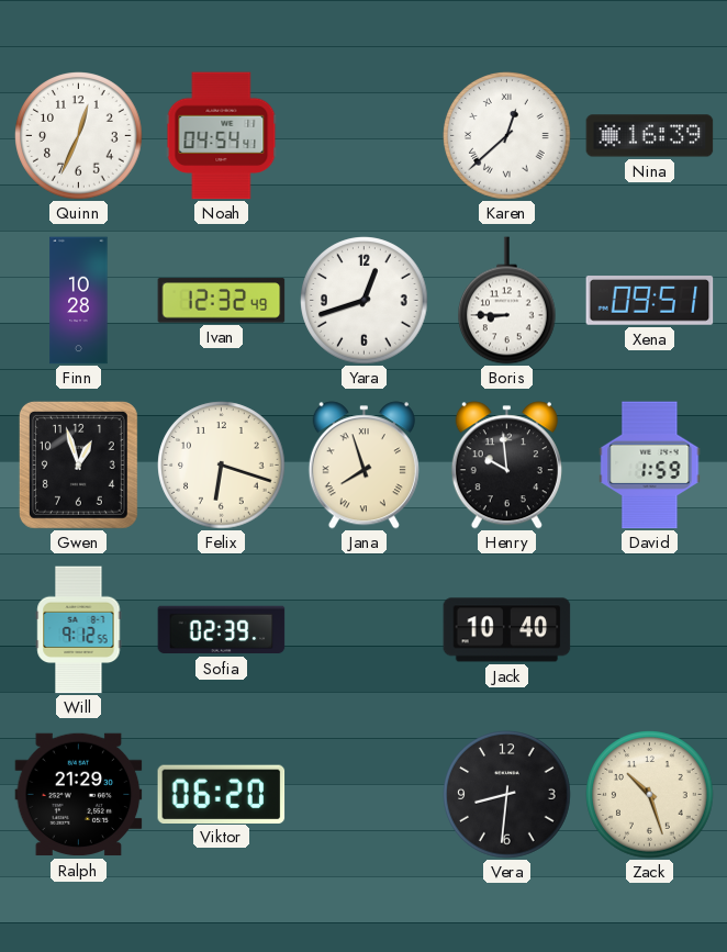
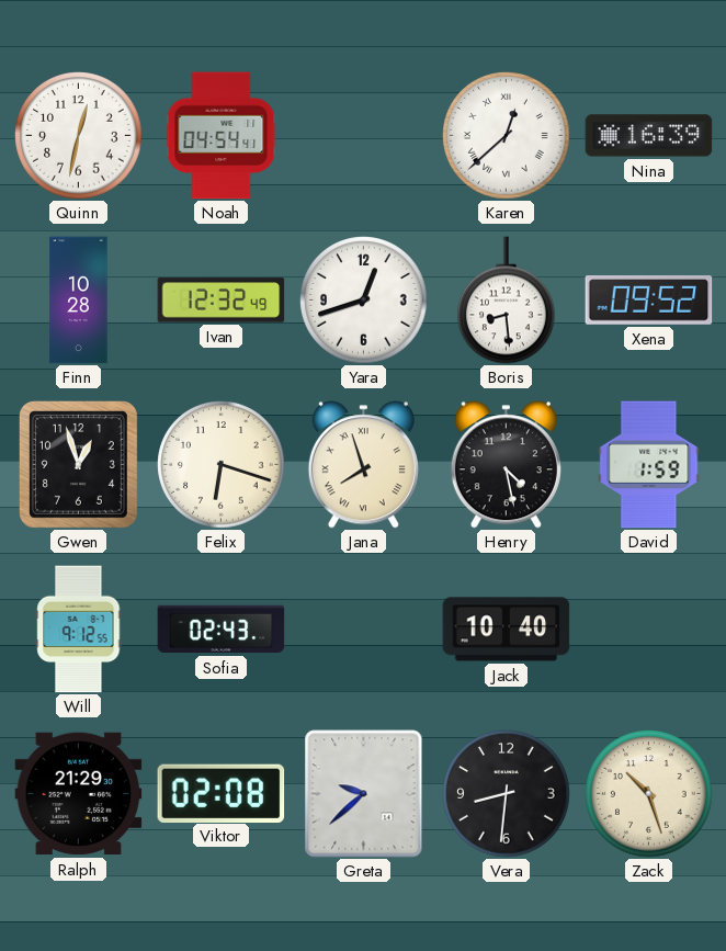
Quinn: 12:34 -> 12:32 (79, 136)
Boris: 8:45 -> 8:29 (507, 301)
Xena: 09:51 -> 09:52 (649, 301)
Henry: 9:59 -> 4:28 (506, 465)
Sofia: 02:39 -> 02:43 (222, 630)
Viktor: 06:20 -> 02:08 (222, 793)
Greta: none -> 9:38 (364, 794)
